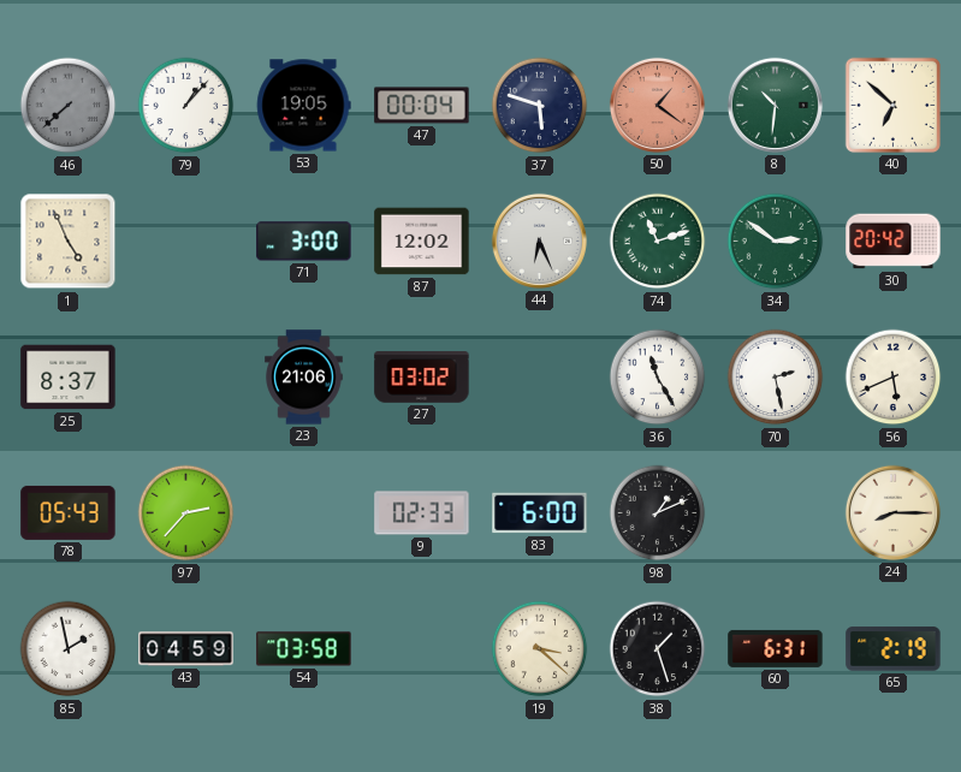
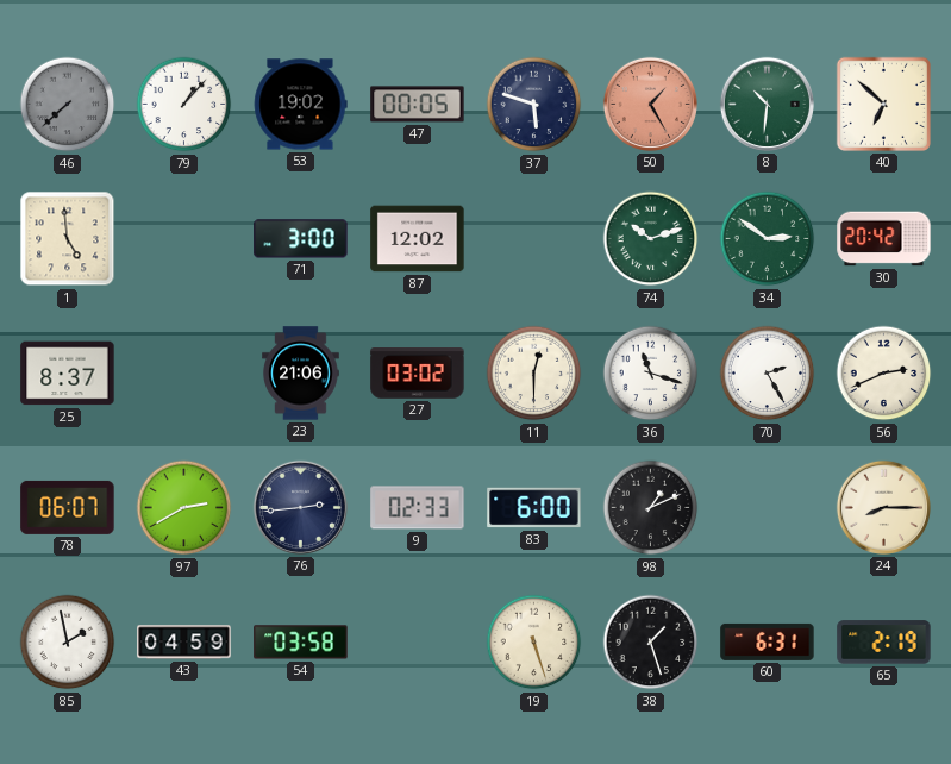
53: 19:05 -> 19:02 (300, 105)
47: 00:04 -> 00:05 (418, 105)
50: 1:21 -> 1:25 (650, 104)
1: 4:56 -> 4:59 (68, 239)
44: 6:26 -> none (539, 240)
74: 11:12 -> 10:12 (651, 239)
11: none -> 12:30 (534, 374)
36: 11:25 -> 11:18 (651, 374)
70: 2:28 -> 2:25 (768, 374)
56: 5:41 -> 2:41 (884, 374)
78: 05:43 -> 06:07 (68, 507)
97: 2:37 -> 2:40 (184, 508)
76: none -> 2:44 (300, 507)
19: 3:22 -> 5:27 (534, 643)
